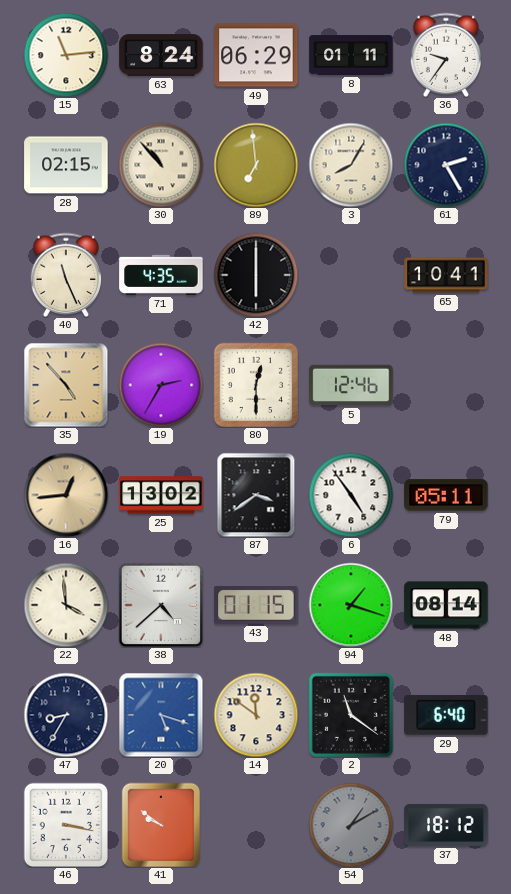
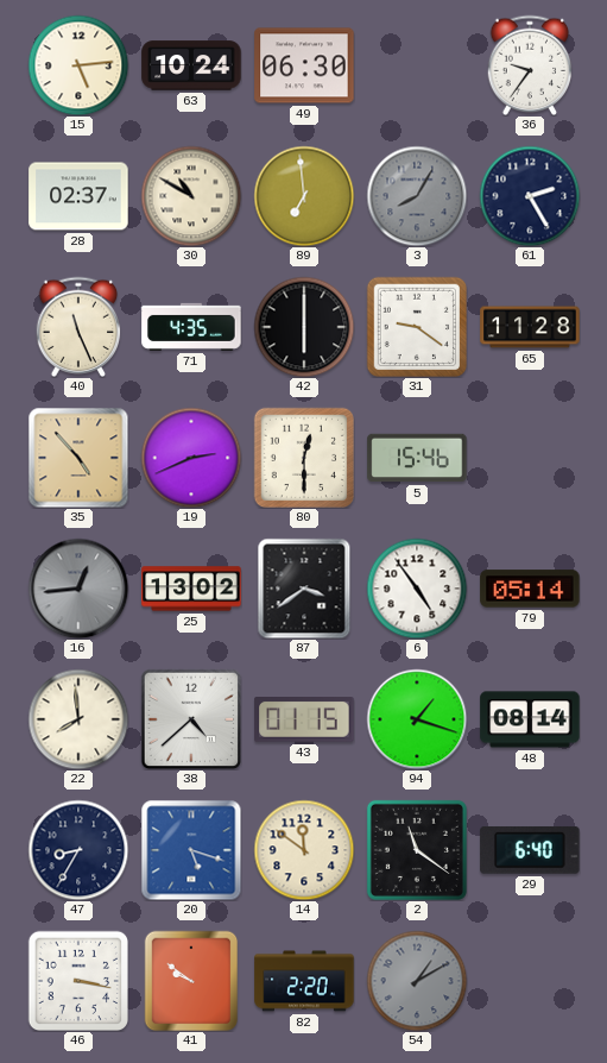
15: 11:14 -> 5:14 (78, 65)
63: 8:24 -> 10:24 (191, 65)
49: 06:29 -> 06:30 (304, 65)
8: 01:11 -> none (351, 55)
28: 02:15 -> 02:37 (78, 196)
30: 10:53 -> 10:50 (191, 196)
3 dial: cream -> grey (417, 196)
31: none -> 9:21 (416, 326)
65: 10:41 -> 11:28 (530, 327)
19: 2:35 -> 2:41 (191, 458)
5: 12:46 -> 15:46 (417, 458)
16 dial: champagne -> grey (78, 589)
79: 05:11 -> 05:14 (530, 589)
22: 3:59 -> 7:59 (78, 719)
82: none -> 2:20 (304, 981)
37: 18:12 -> none (446, 825)
